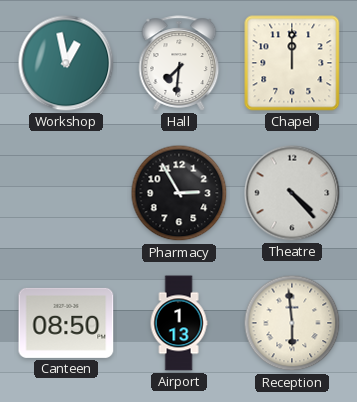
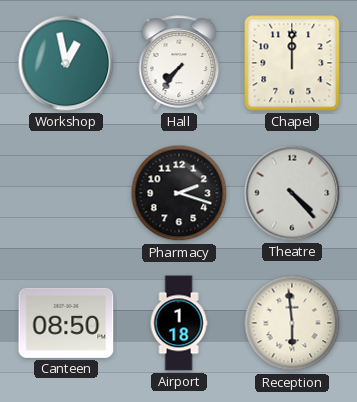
Hall: 7:31 -> 7:36 (179, 63)
Pharmacy: 2:55 -> 2:18 (179, 193)
Airport: 1:13 -> 1:18 (179, 323)
